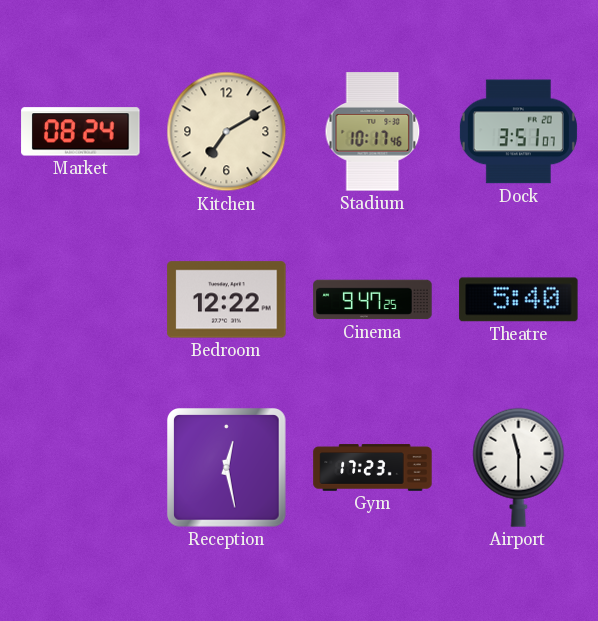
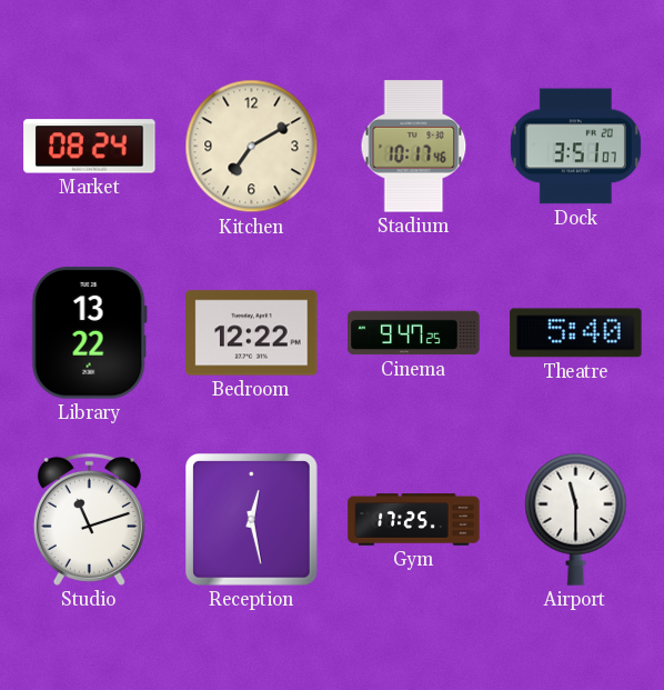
Library: none -> 13:22 (89, 333)
Studio: none -> 11:12 (89, 519)
Gym: 17:23 -> 17:25 (414, 520)
